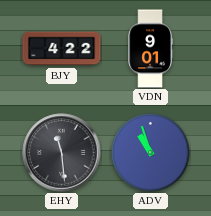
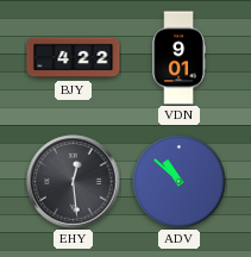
EHY: 11:29 -> 12:29 (74, 182)
ADV: 10:57 -> 10:52 (180, 182)
